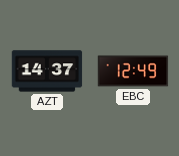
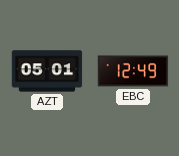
AZT: 14:37 -> 05:01 (47, 71)
